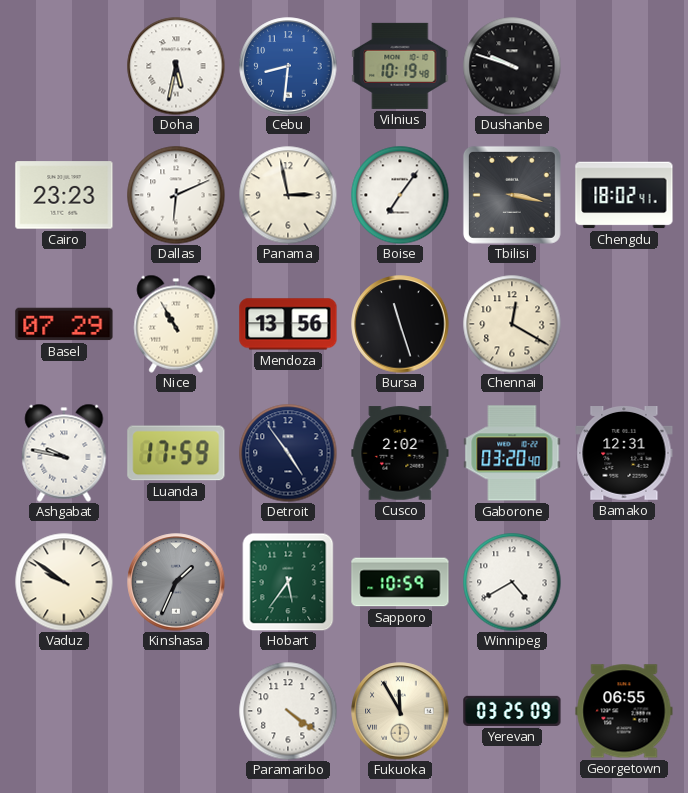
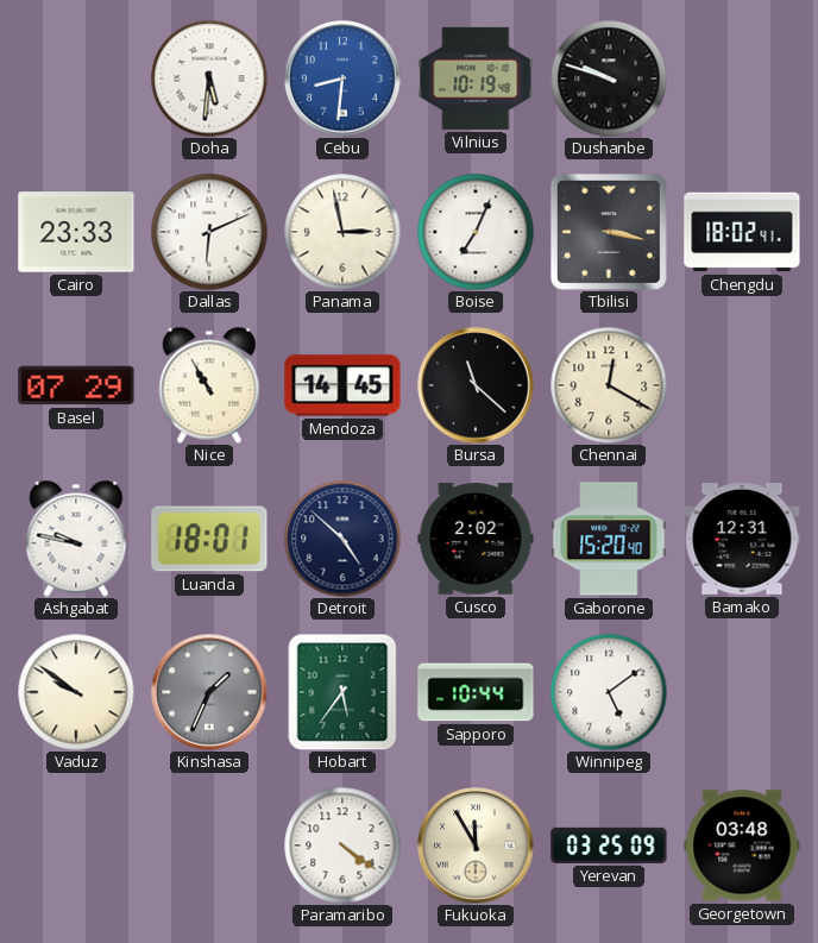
Doha: 5:32 -> 5:31 (209, 78)
Cairo: 23:23 -> 23:33 (76, 232)
Boise: 7:06 -> 7:04 (476, 232)
Mendoza: 13:56 -> 14:45 (342, 385)
Bursa: 11:27 -> 11:22 (476, 385)
Luanda: 17:59 -> 18:01 (209, 539)
Detroit: 4:54 -> 4:52 (342, 539)
Gaborone: 03:20 -> 15:20 (609, 539)
Sapporo: 10:59 -> 10:44 (476, 692)
Winnipeg: 4:40 -> 5:09 (609, 692)
Georgetown: 06:55 -> 03:48 (742, 845)
